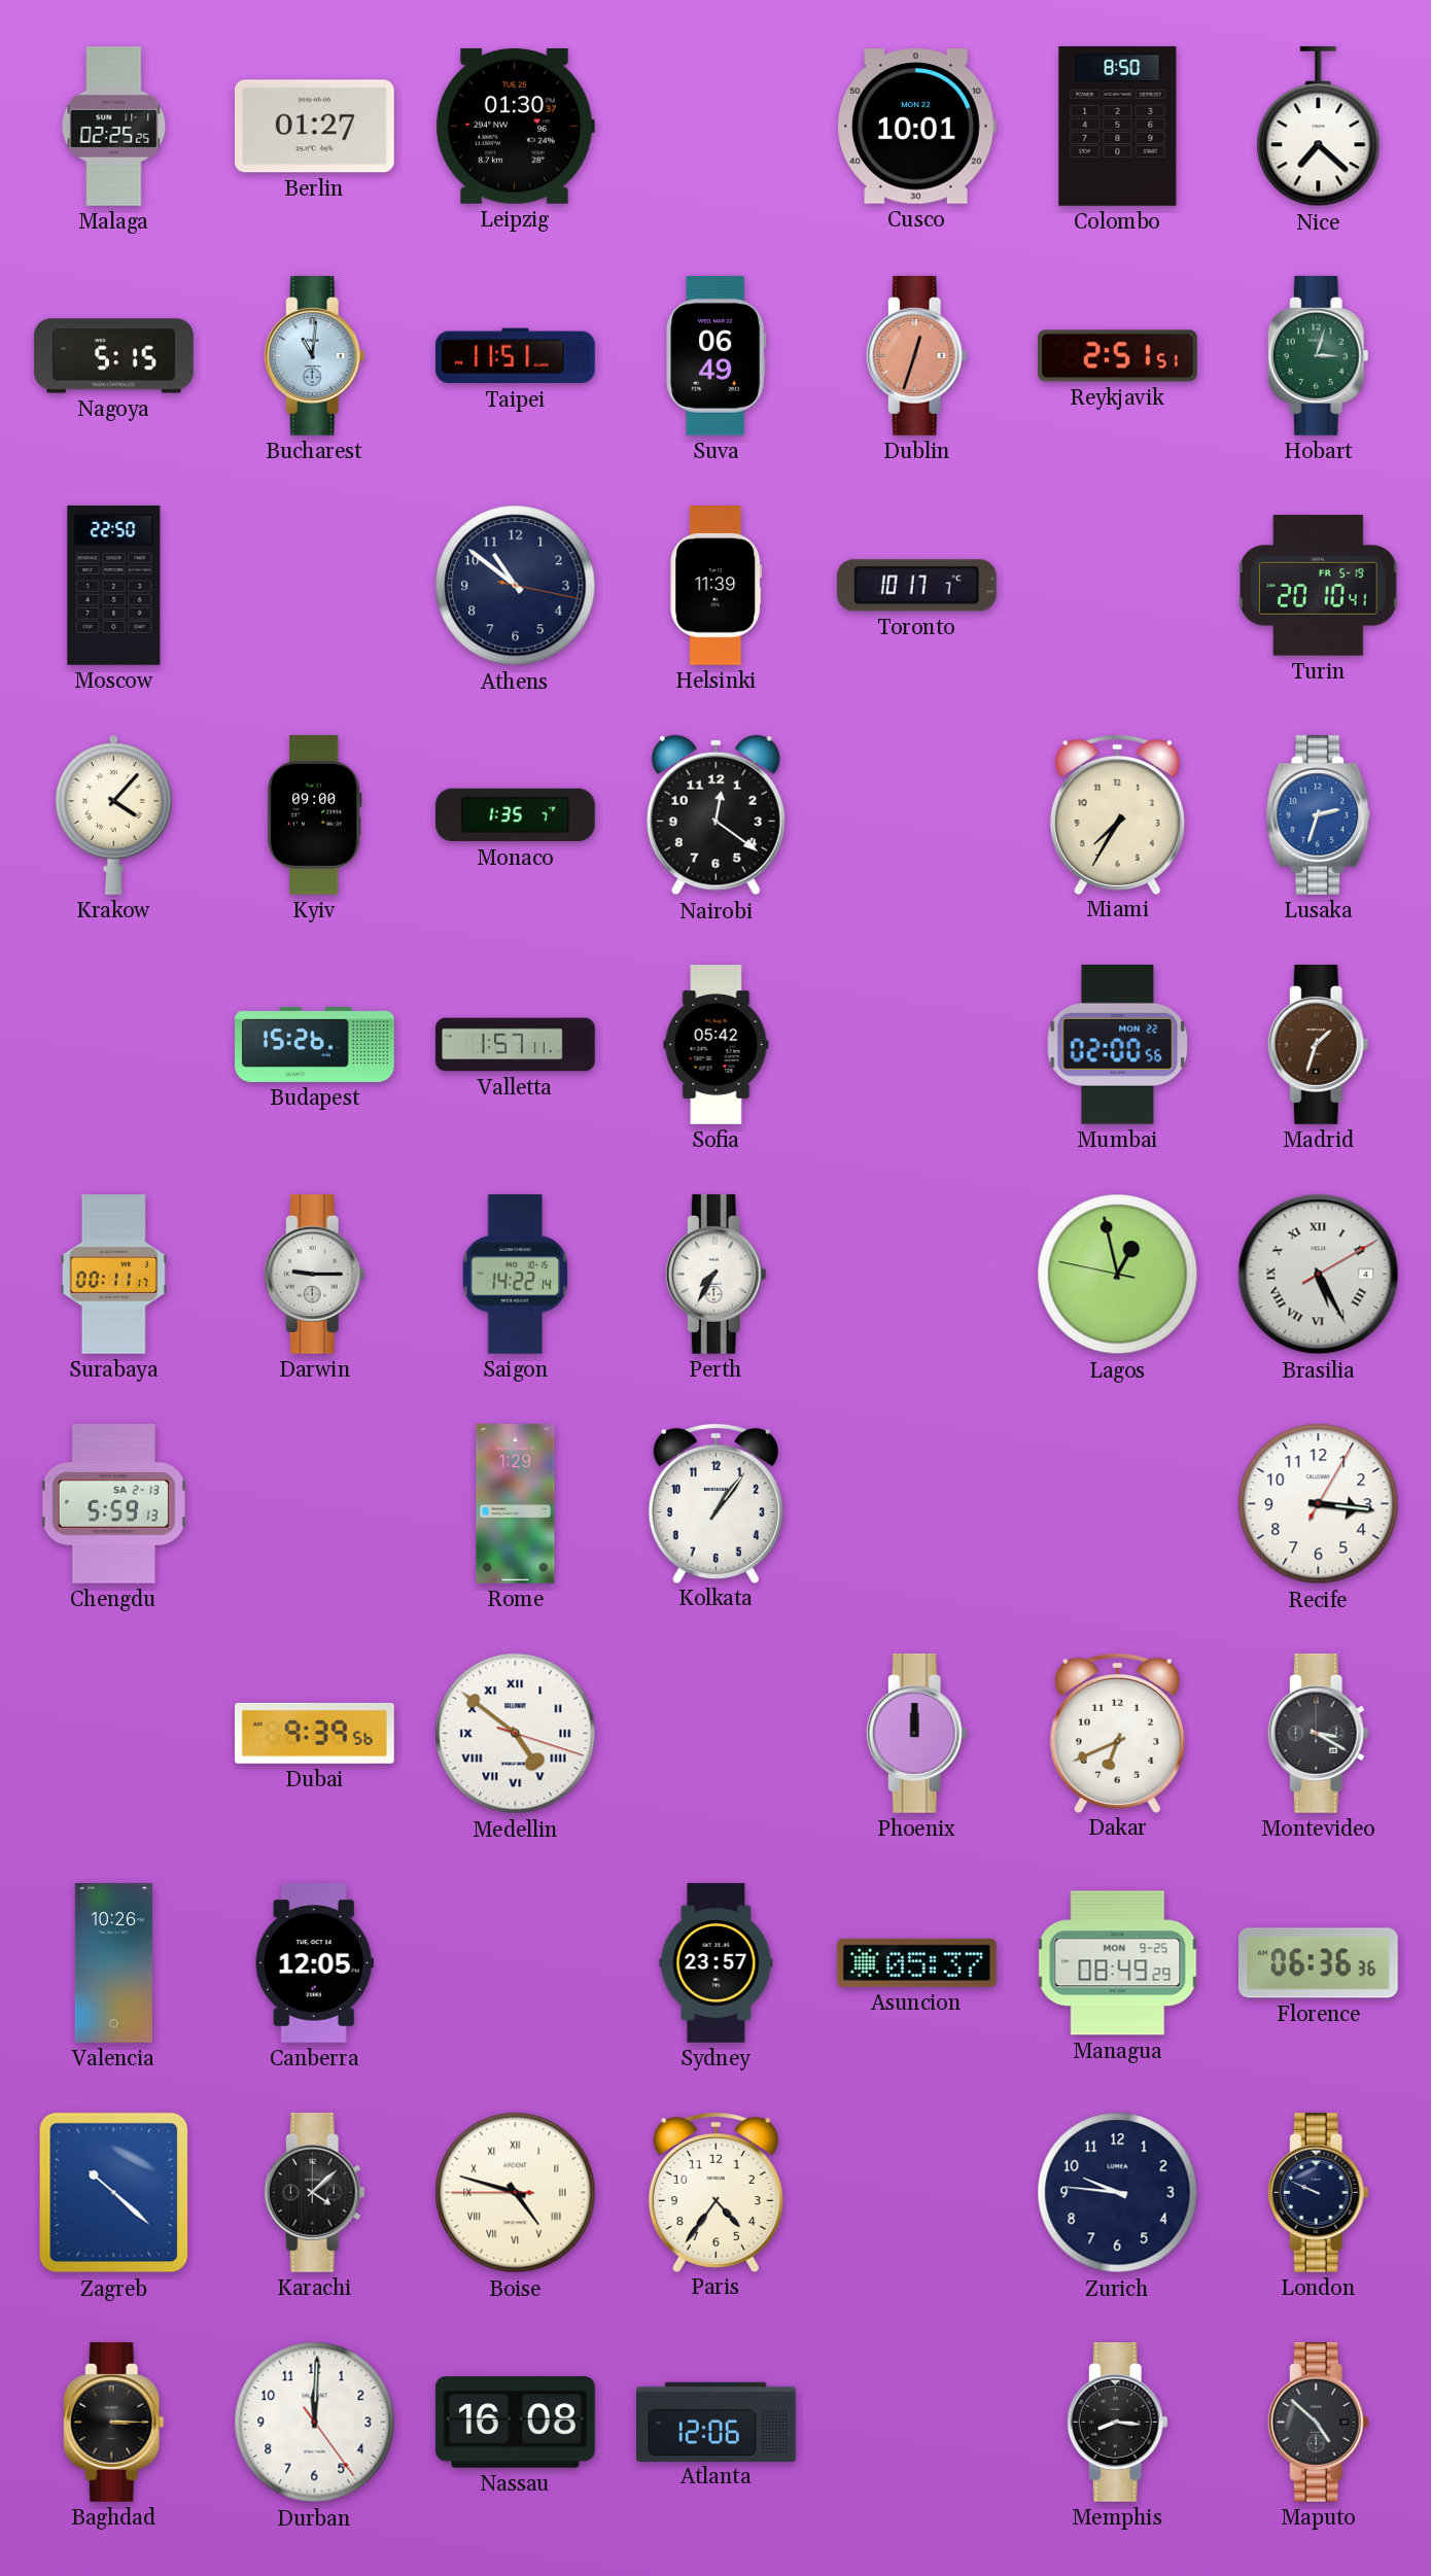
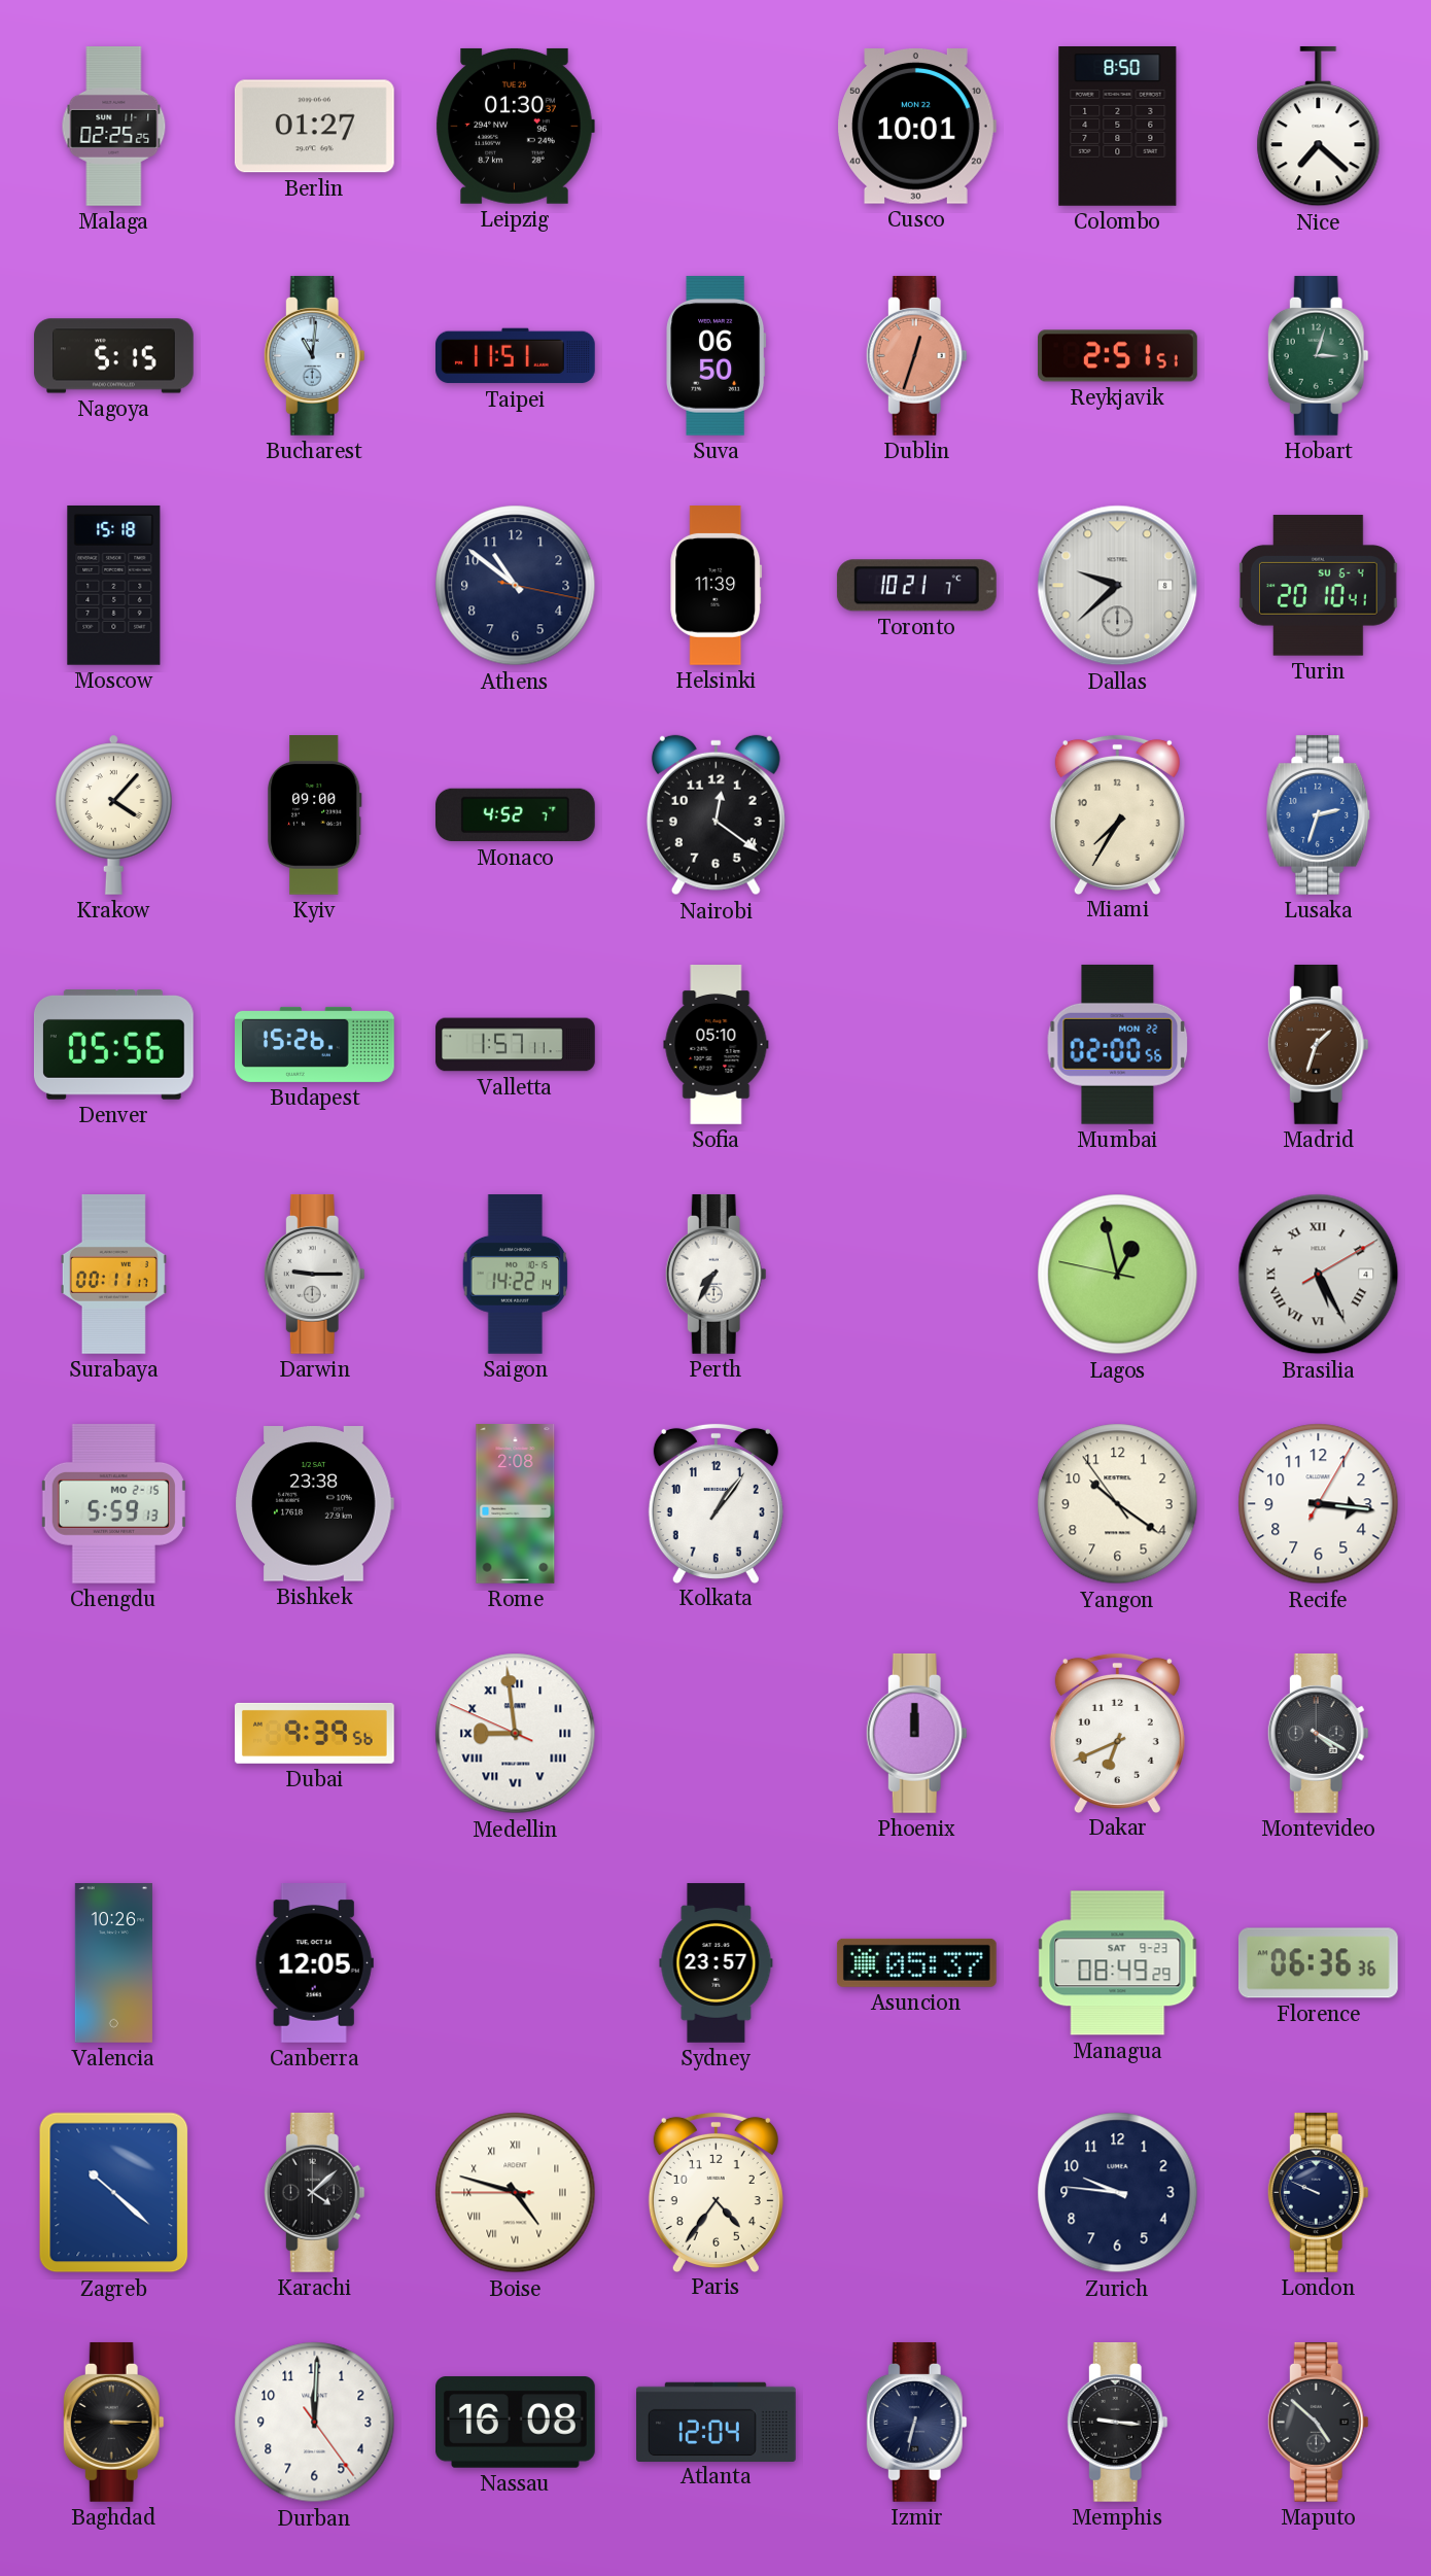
Suva: 06:49 -> 06:50 (717, 355)
Moscow: 22:50 -> 15:18 (114, 585)
Toronto: 10:17 -> 10:21 (916, 586)
Dallas: none -> 9:38 (1118, 586)
Turin date: FR 5-19 -> SU 6-4 (1319, 586)
Monaco: 1:35 -> 4:52 (516, 815)
Denver: none -> 05:56 (113, 1045)
Sofia: 05:42 -> 05:10 (717, 1045)
Chengdu date: SA 2-13 -> MO 2-15 (113, 1503)
Bishkek: none -> 23:38 (314, 1504)
Rome: 1:29 -> 2:08 (516, 1504)
Yangon: none -> 10:20 (1118, 1504)
Medellin: 4:51 -> 8:58 (516, 1734)
Montevideo: 3:20 -> 4:20 (1318, 1733)
Managua date: MON 9-25 -> SAT 9-23 (1118, 1963)
Atlanta: 12:06 -> 12:04 (717, 2422)
Izmir: none -> 6:32 (916, 2422)
Memphis: 8:16 -> 9:16 (1117, 2422)
